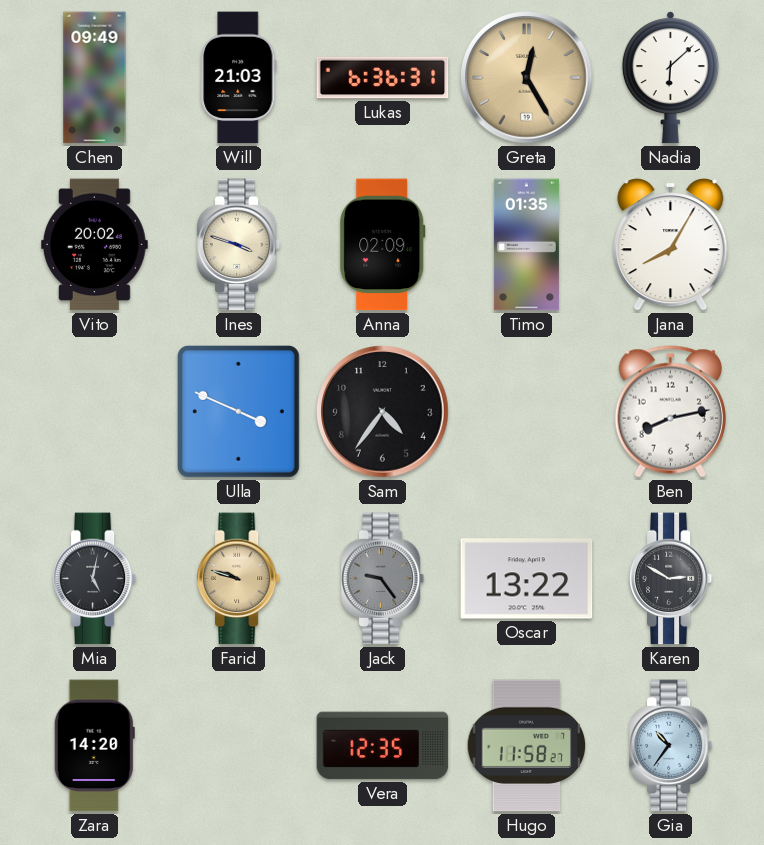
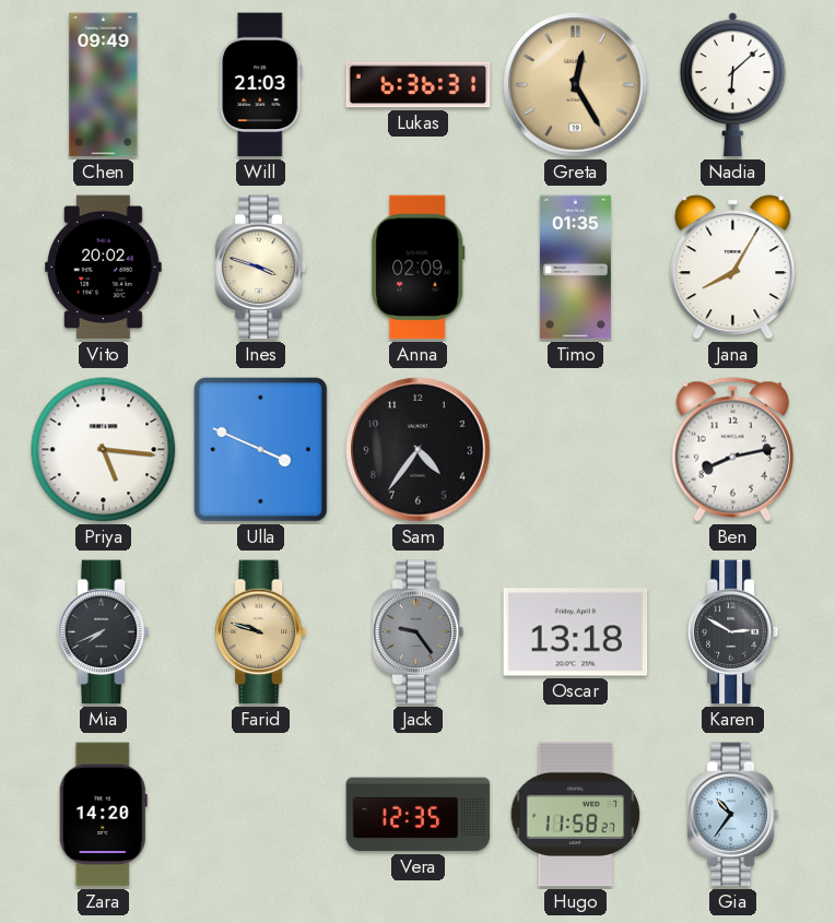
Priya: none -> 5:16 (104, 450)
Mia: 5:02 -> 7:41 (104, 632)
Oscar: 13:22 -> 13:18 (576, 632)
